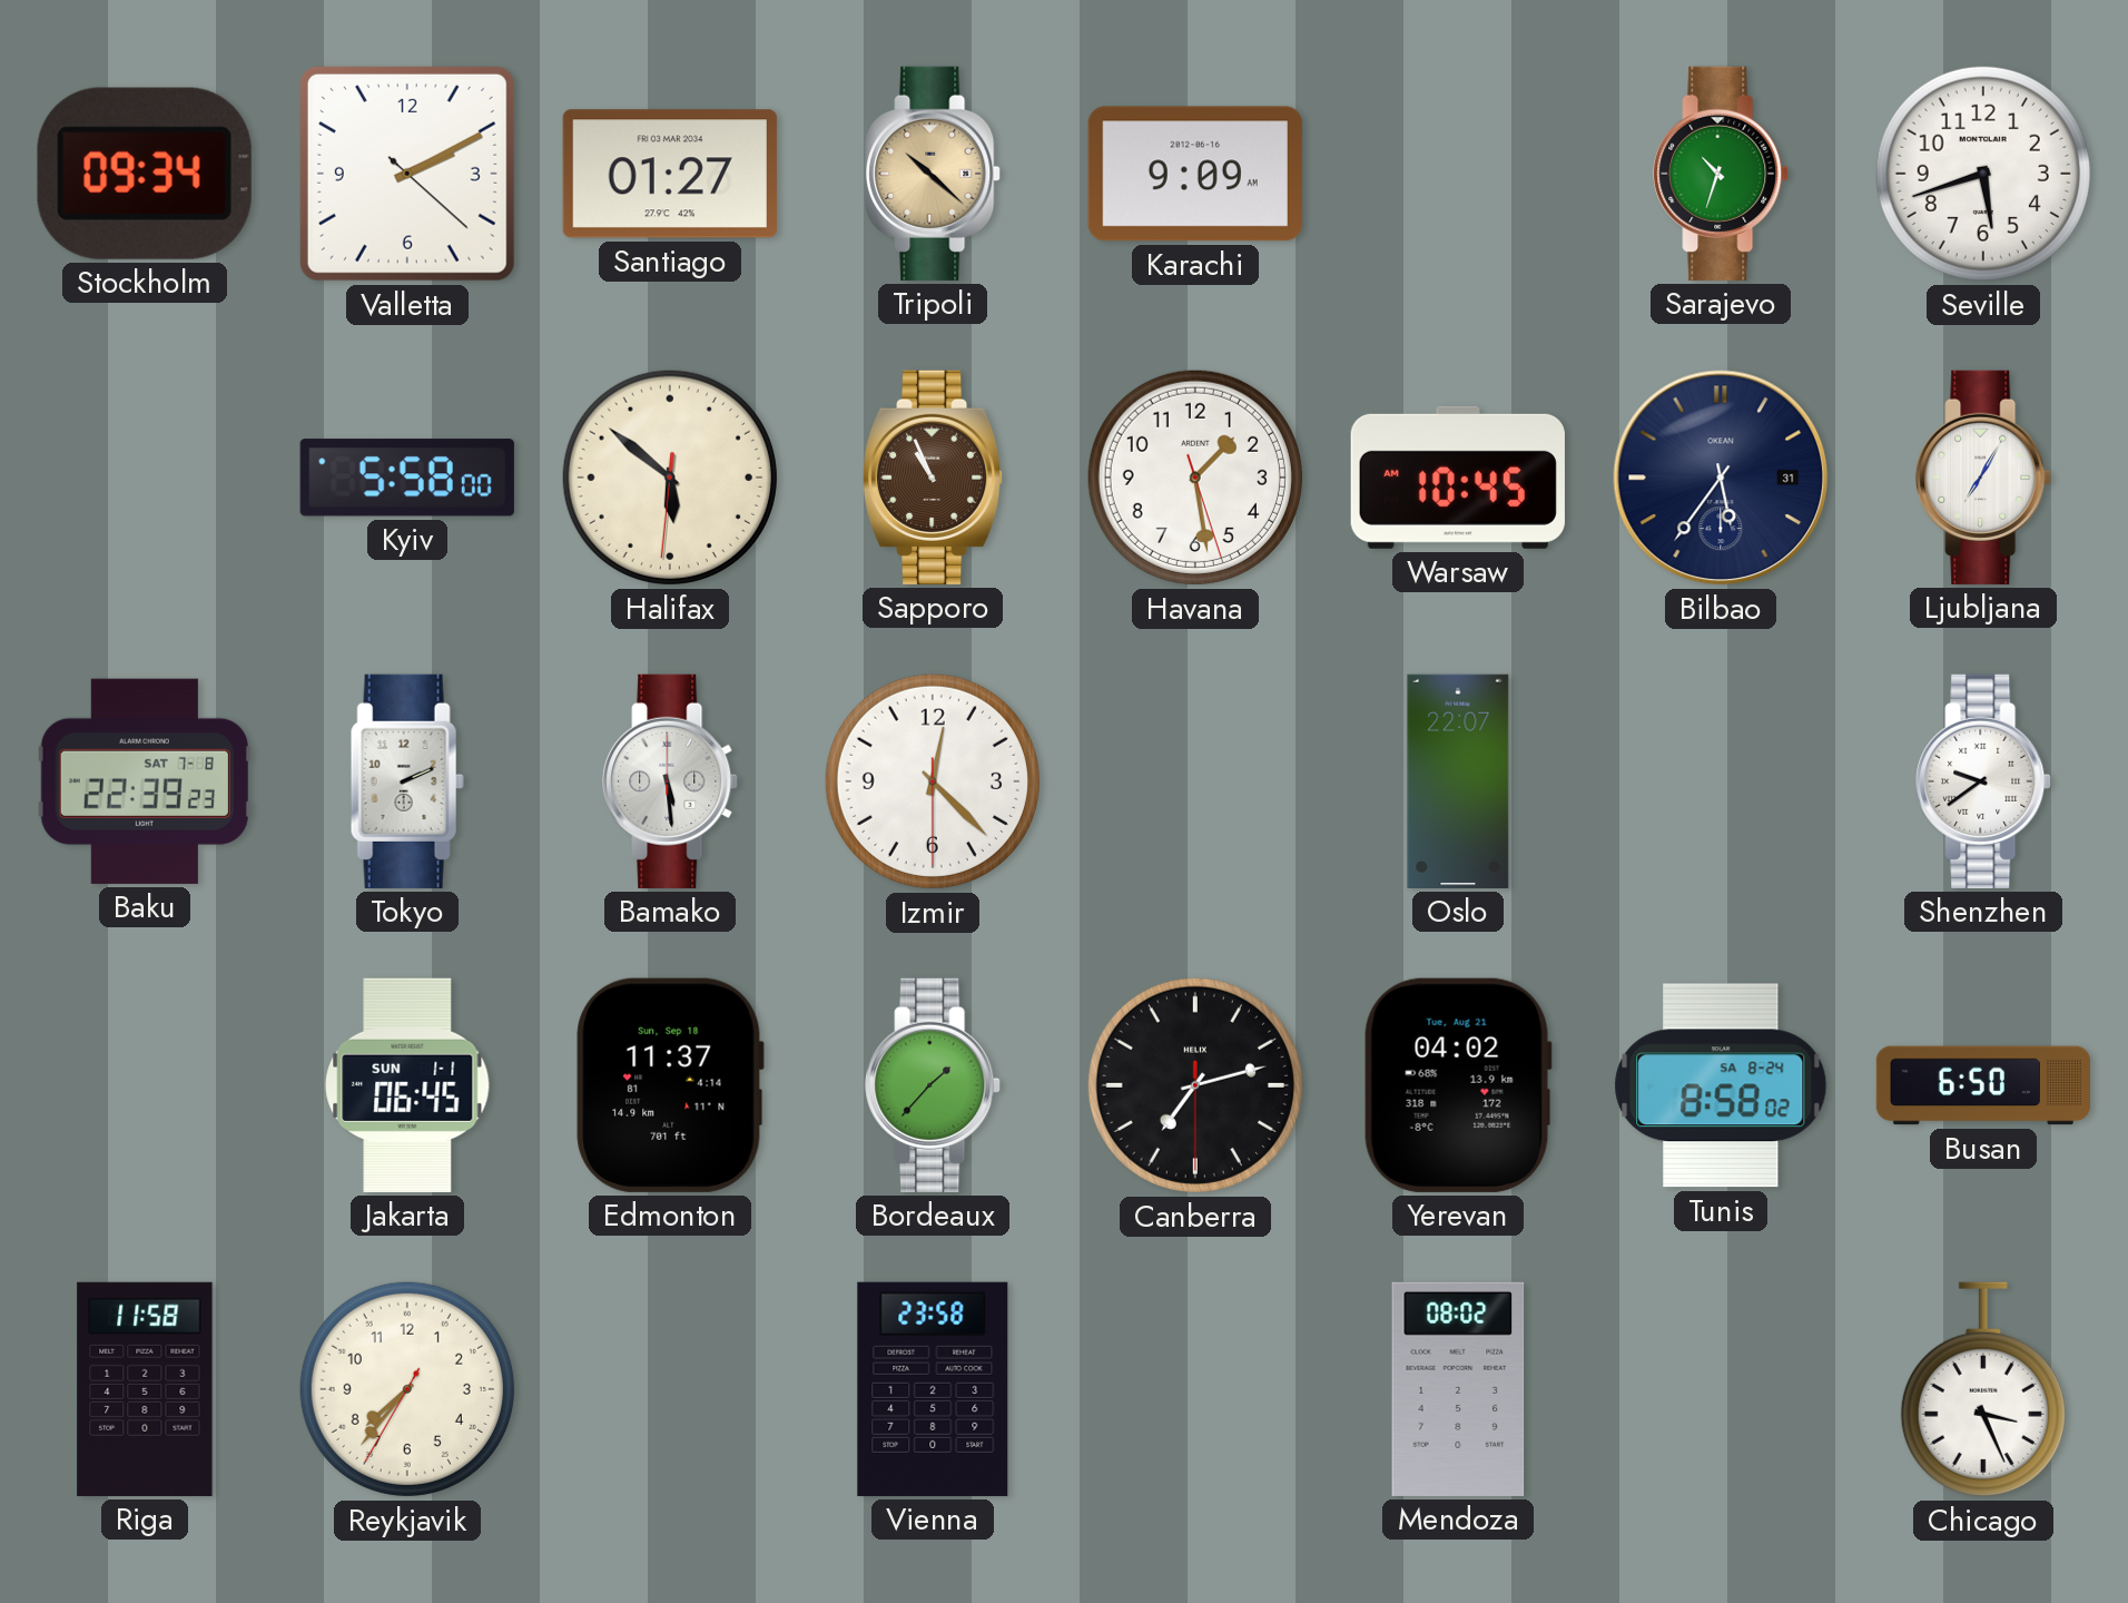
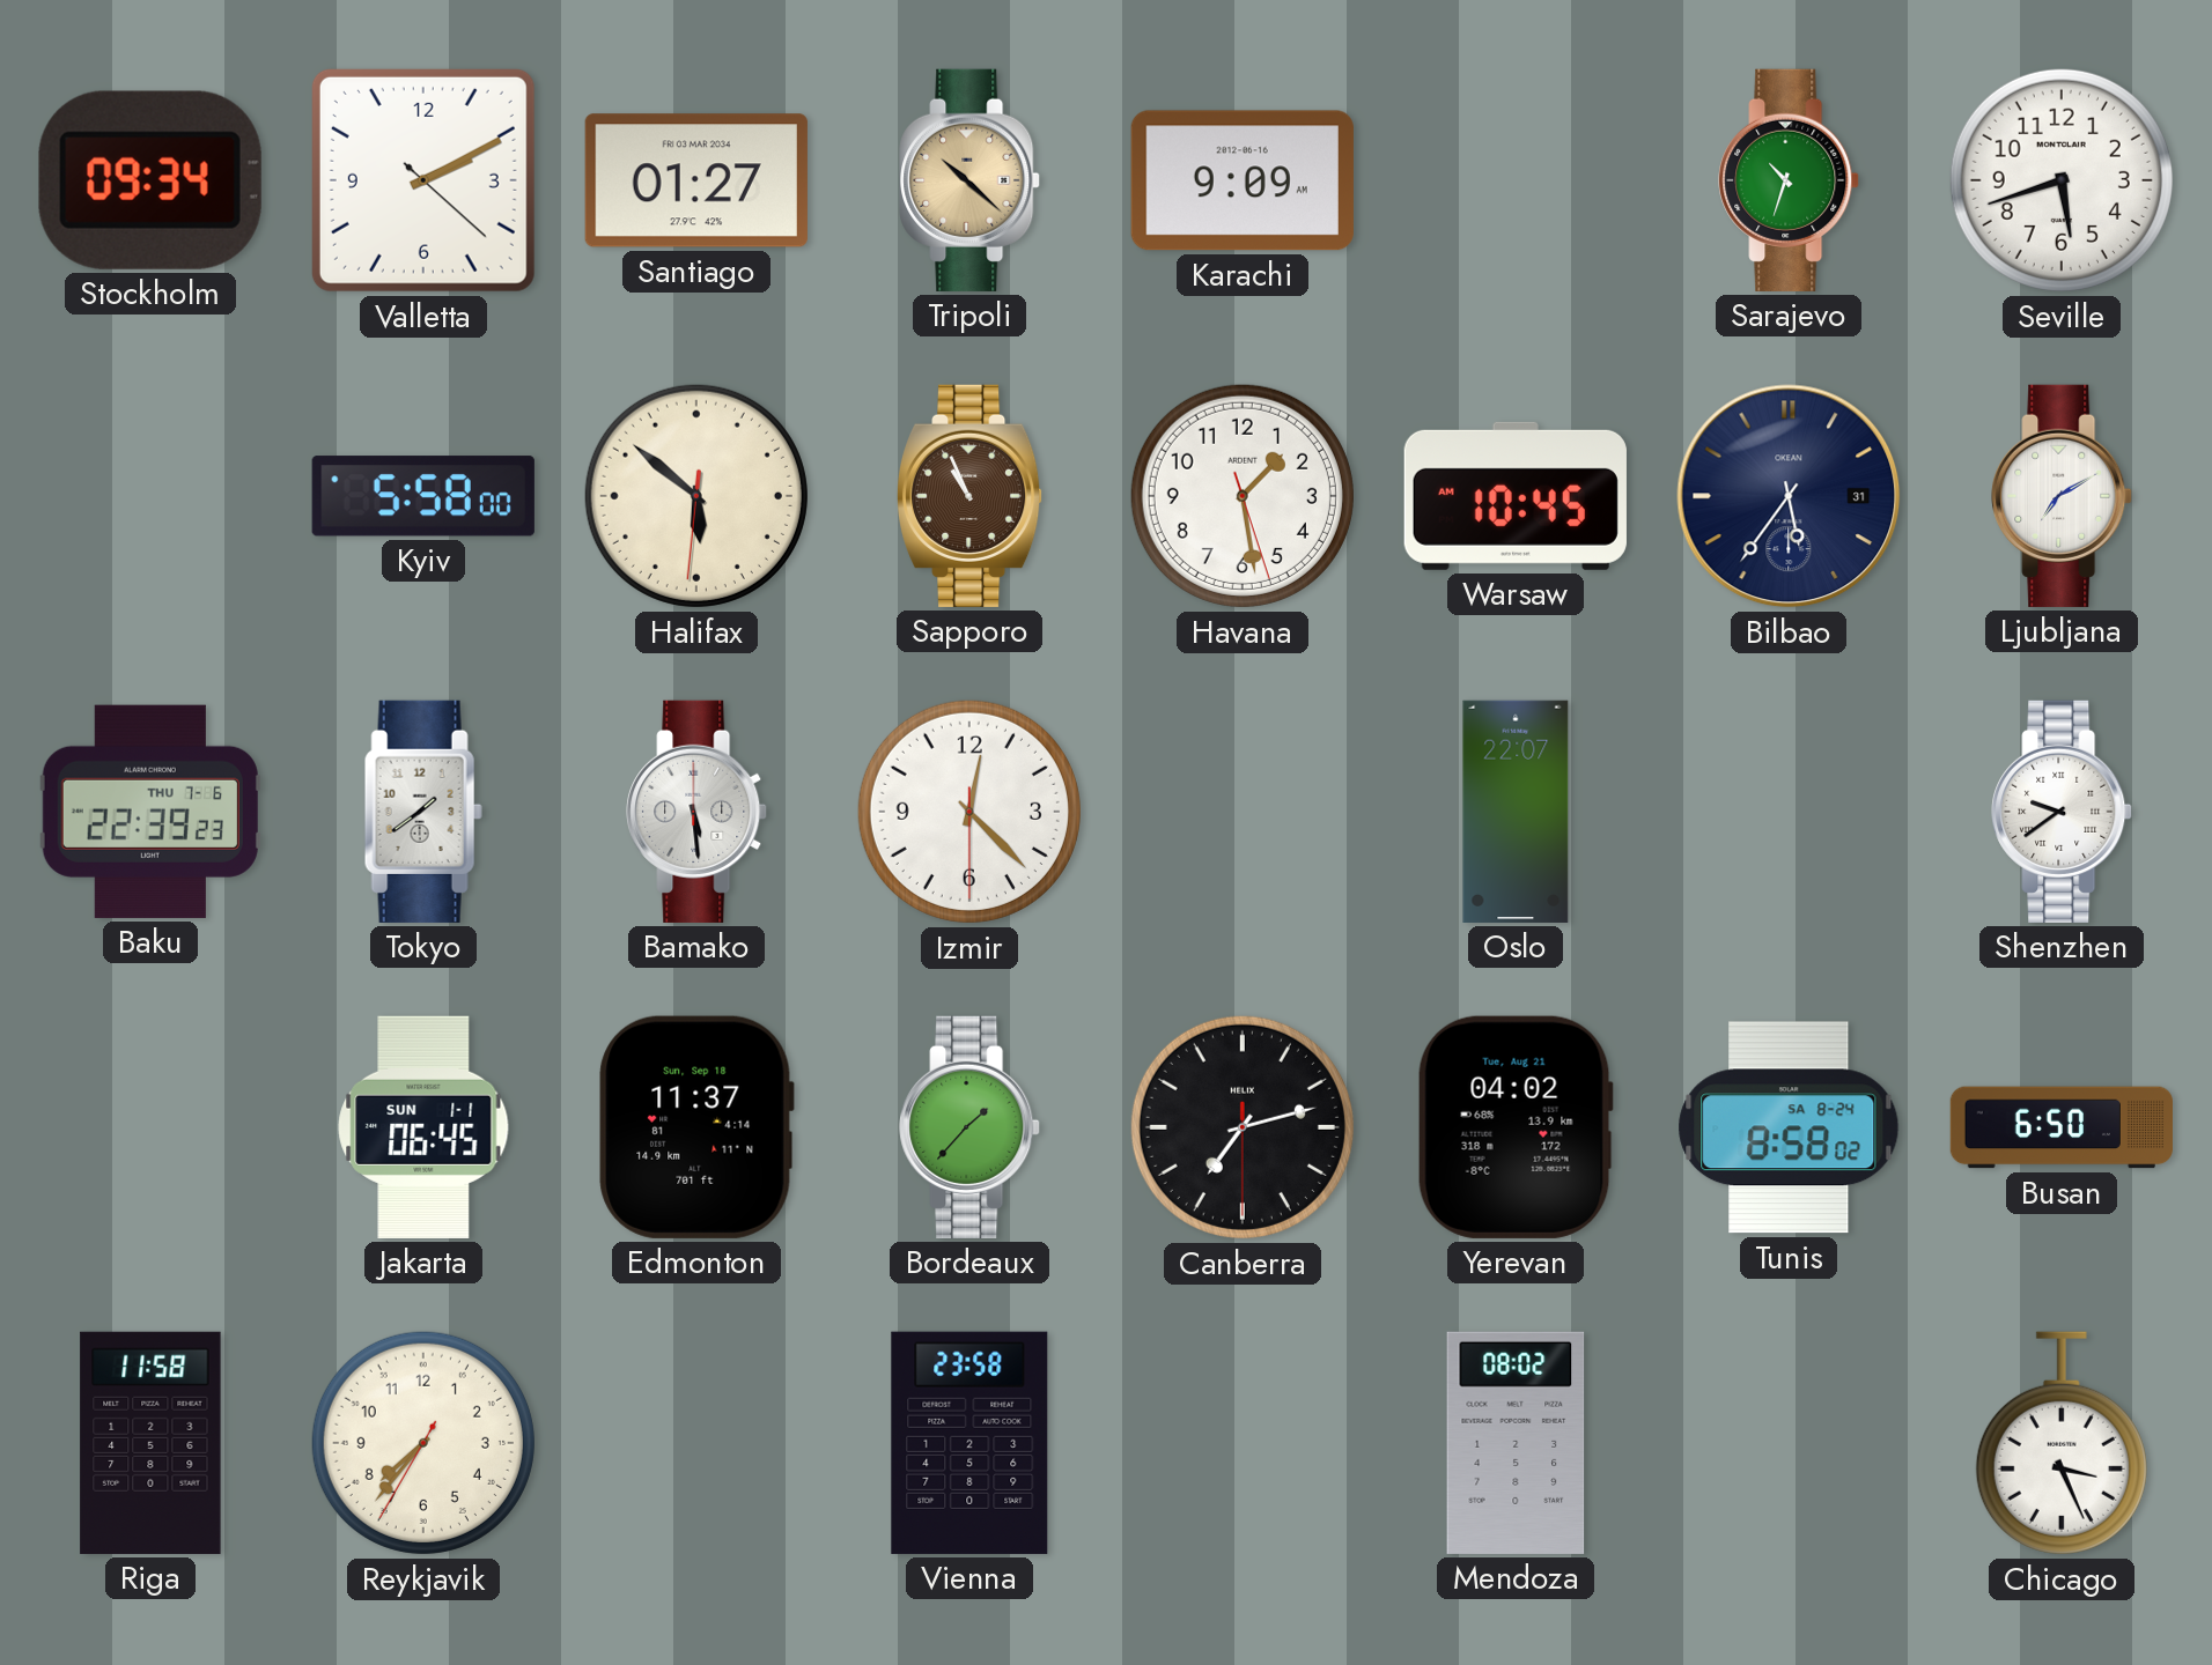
Ljubljana: 7:05 -> 7:10 (2062, 496)
Baku date: SAT 7-8 -> THU 7-6 (150, 812)
Tokyo: 2:11 -> 1:39 (423, 812)
